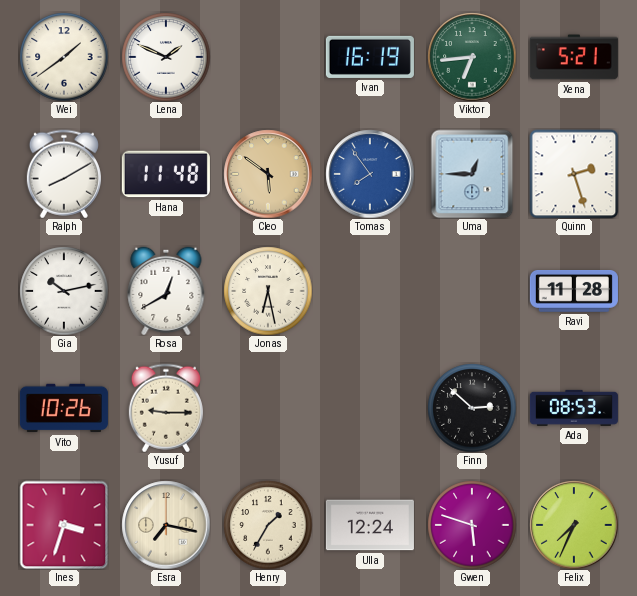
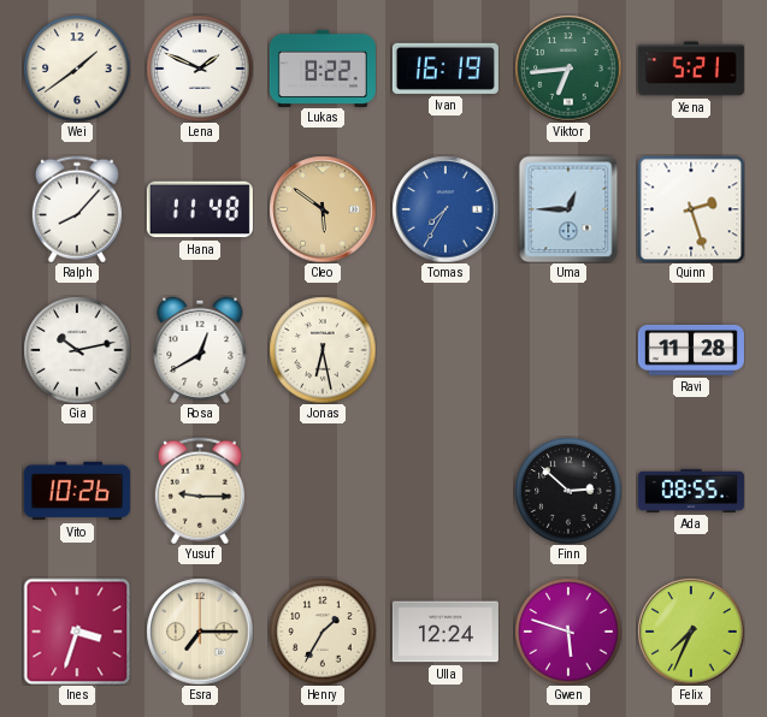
Lukas: none -> 8:22 (323, 67)
Ralph: 8:10 -> 8:07 (77, 209)
Tomas: 7:54 -> 7:35 (446, 209)
Ada: 08:53 -> 08:55 (691, 491)
Esra: 7:17 -> 7:15 (200, 632)
